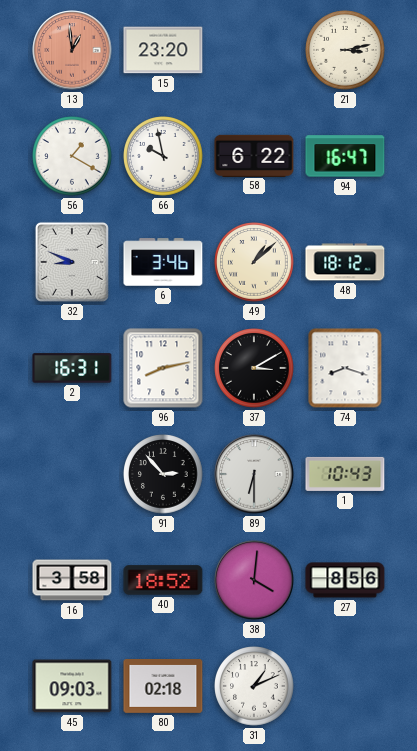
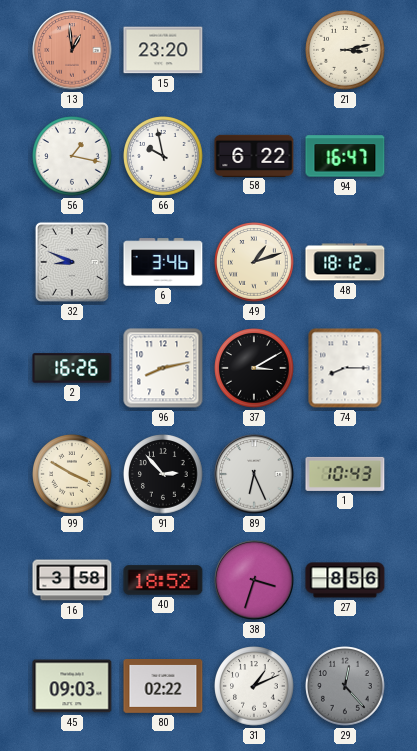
56: 1:20 -> 1:17 (72, 156)
49: 1:08 -> 1:12 (254, 262)
2: 16:31 -> 16:26 (72, 368)
74: 8:18 -> 8:15 (345, 368)
99: none -> 3:50 (72, 474)
89: 6:30 -> 6:26 (254, 474)
38: 4:01 -> 3:33 (254, 580)
80: 02:18 -> 02:22 (163, 687)
29: none -> 12:23 (345, 686)
